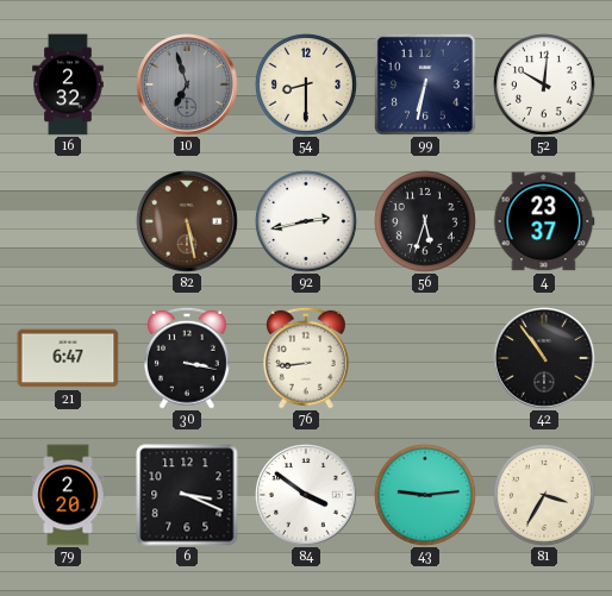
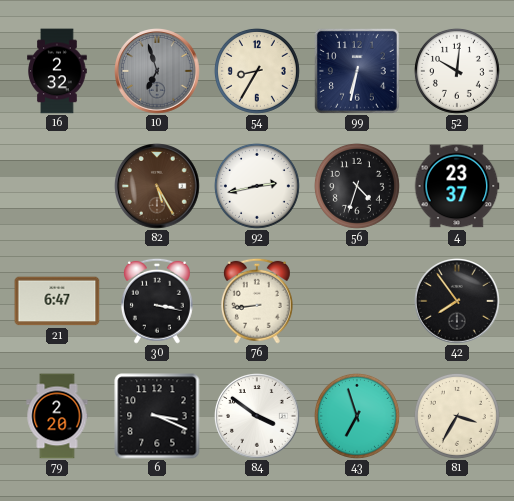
54: 8:30 -> 8:35 (257, 71)
82: 5:28 -> 5:25 (158, 187)
56: 5:33 -> 4:33 (357, 186)
42: 10:54 -> 7:54 (458, 302)
43: 9:14 -> 6:57 (357, 416)
